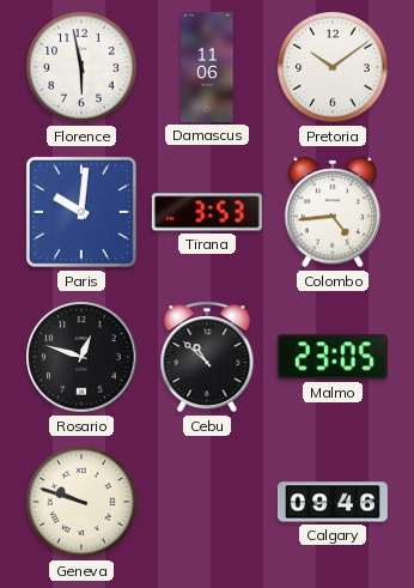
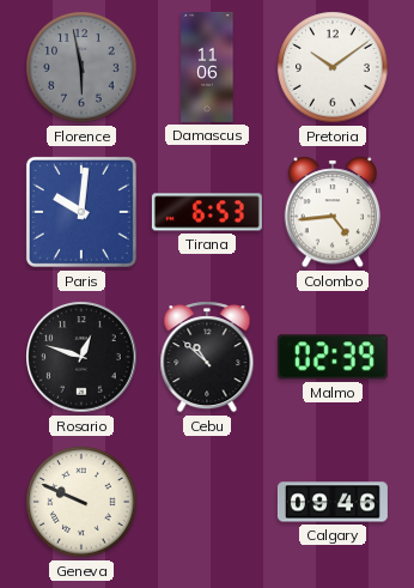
Florence dial: white -> grey (81, 67)
Tirana: 3:53 -> 6:53 (207, 212)
Malmo: 23:05 -> 02:39 (333, 357)
Geneva: 9:48 -> 9:49 (81, 502)
